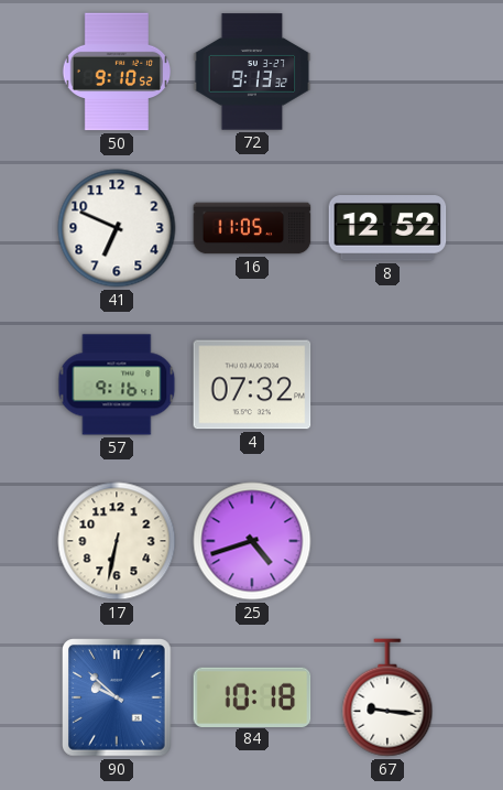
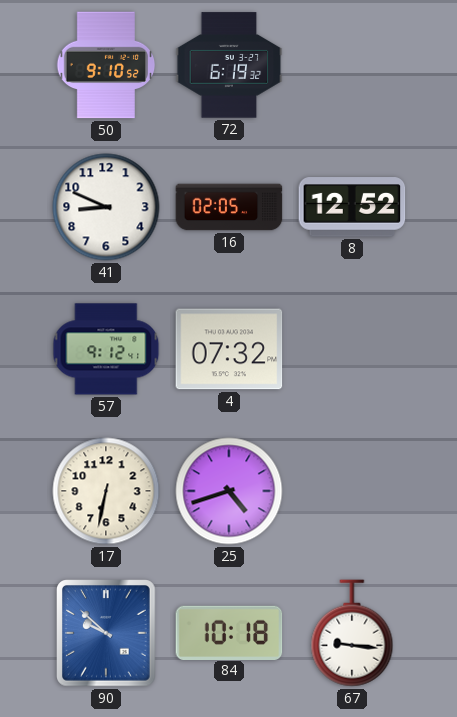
72: 9:13 -> 6:19 (229, 65)
41: 6:49 -> 8:49 (106, 207)
16: 11:05 -> 02:05 (229, 207)
57: 9:16 -> 9:12 (106, 349)
